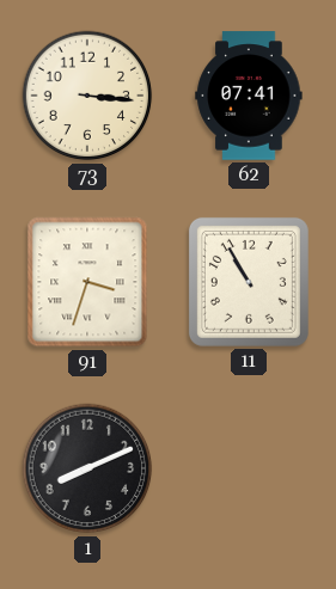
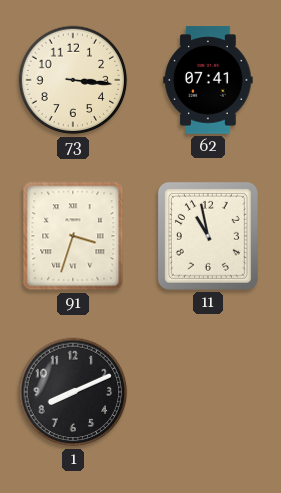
11: 10:55 -> 10:58 (208, 236)
